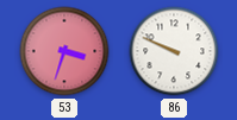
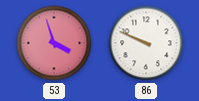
53: 3:33 -> 3:57 (54, 43)
